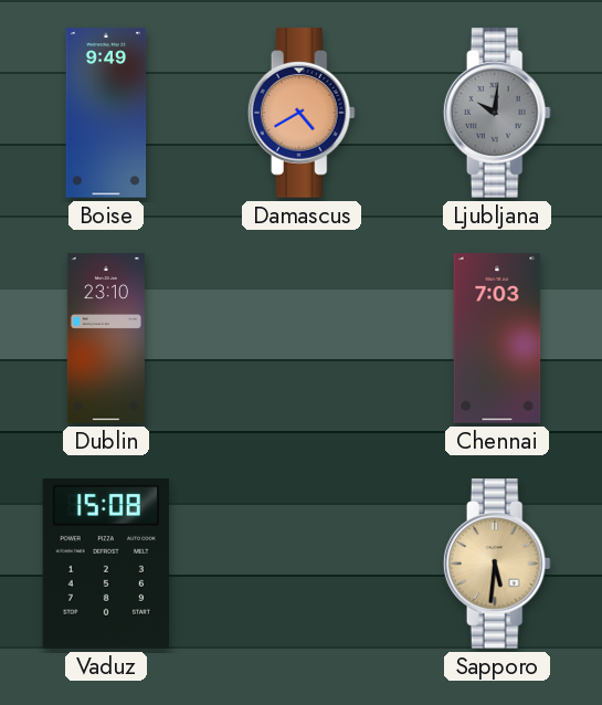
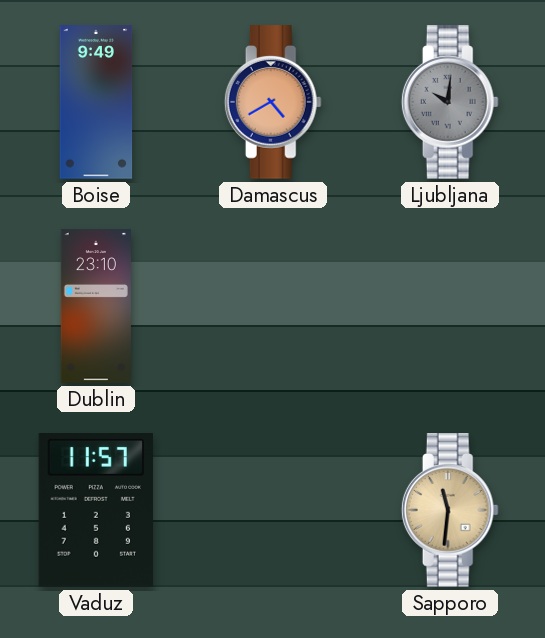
Chennai: 7:03 -> none (497, 338)
Vaduz: 15:08 -> 11:57 (96, 511)
Sapporo: 5:31 -> 11:31 (450, 510)
